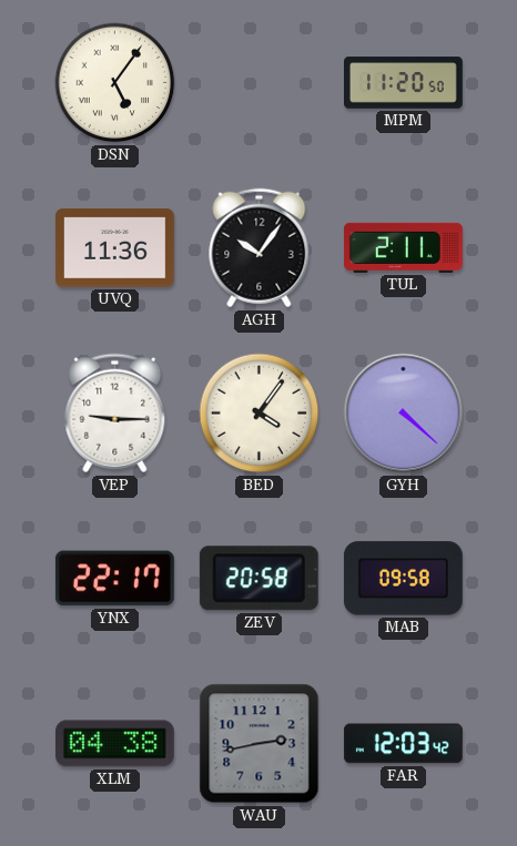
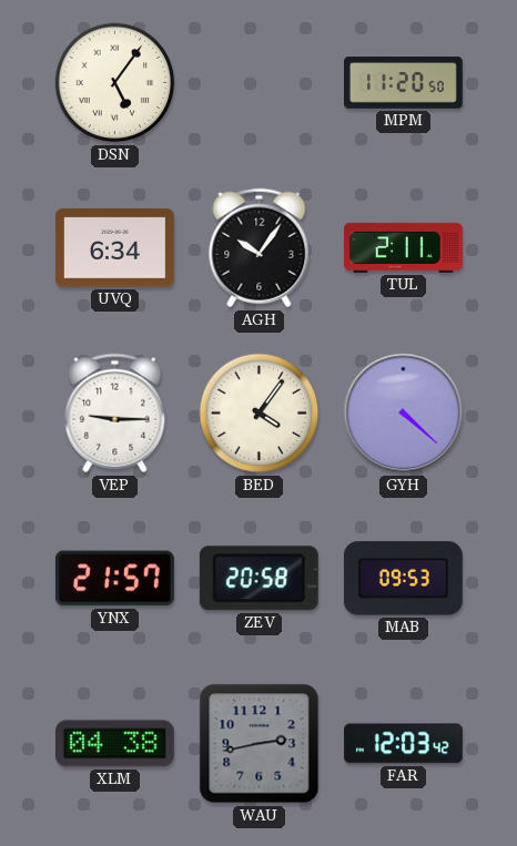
UVQ: 11:36 -> 6:34 (114, 248)
YNX: 22:17 -> 21:57 (114, 579)
MAB: 09:58 -> 09:53 (403, 579)
